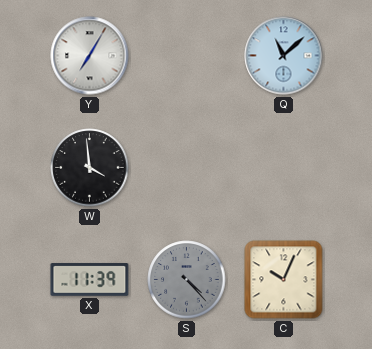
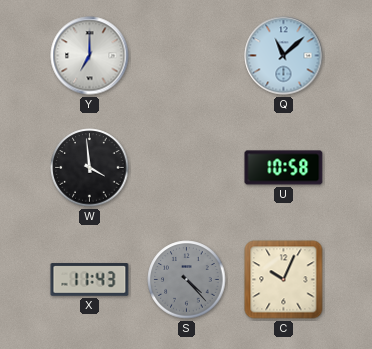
Y: 7:05 -> 7:00 (90, 56)
U: none -> 10:58 (284, 168)
X: 11:39 -> 11:43 (90, 280)
